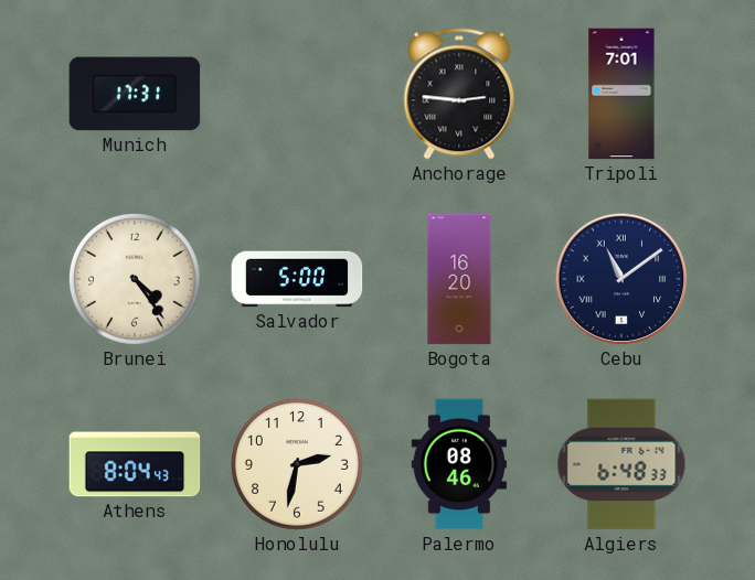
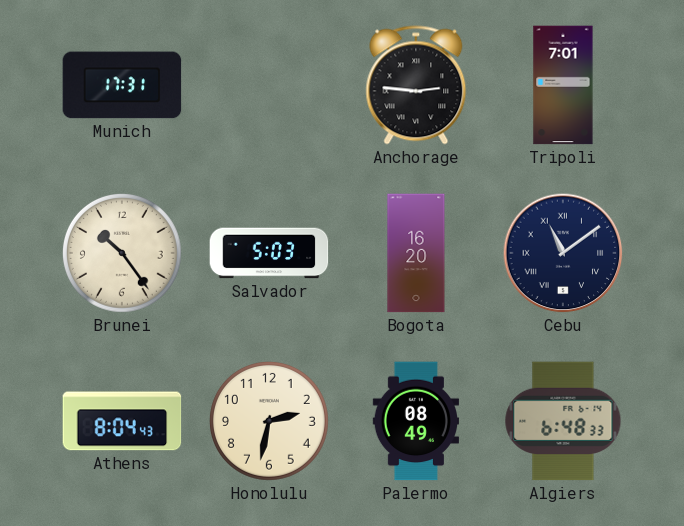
Brunei: 4:24 -> 10:24 (122, 253)
Salvador: 5:00 -> 5:03 (269, 253)
Palermo: 08:46 -> 08:49 (415, 421)
